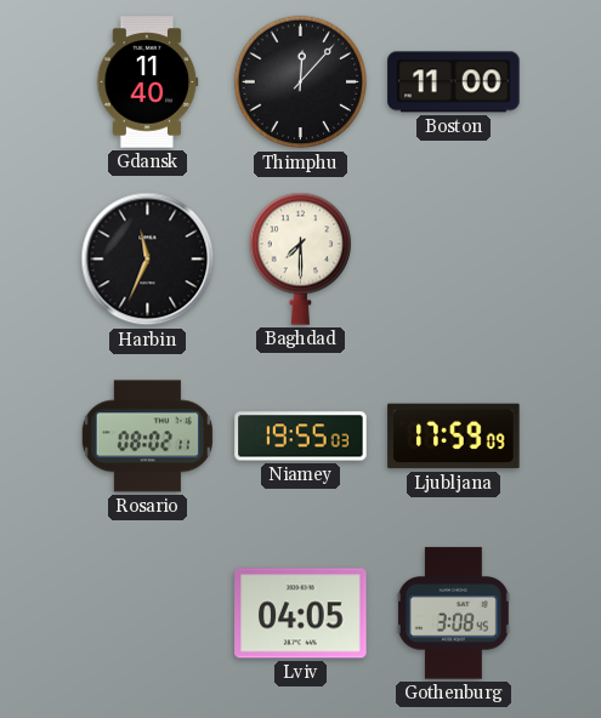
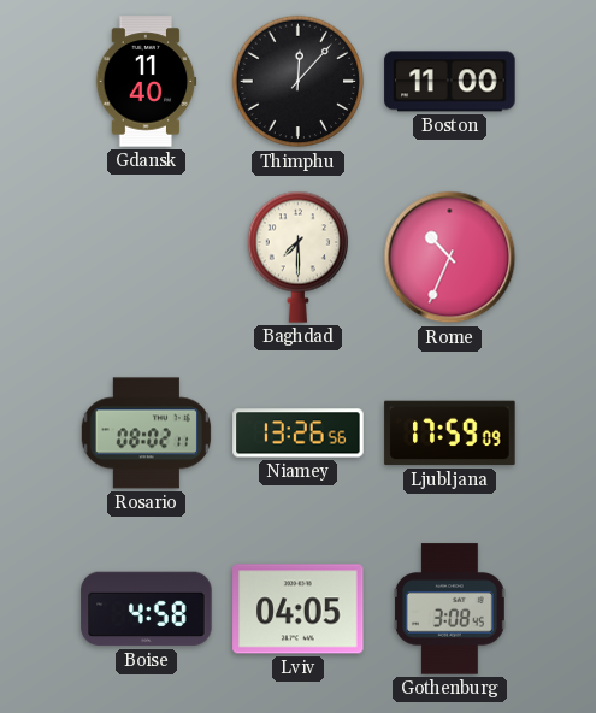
Harbin: 11:34 -> none (148, 260)
Rome: none -> 10:34 (450, 258)
Niamey: 19:55 -> 13:26 (299, 434)
Boise: none -> 4:58 (147, 609)
